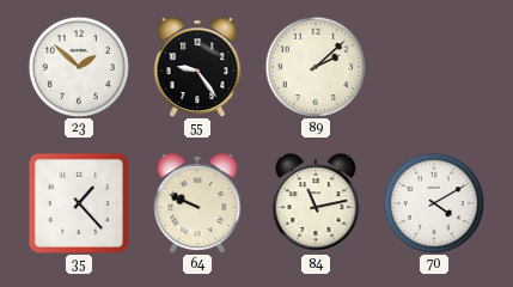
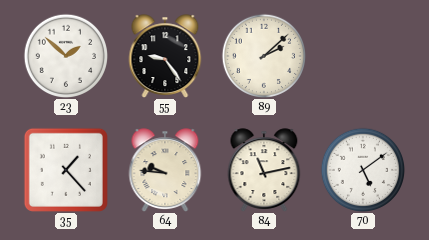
64: 9:49 -> 9:46 (165, 170)
70: 4:10 -> 5:09 (362, 169)
